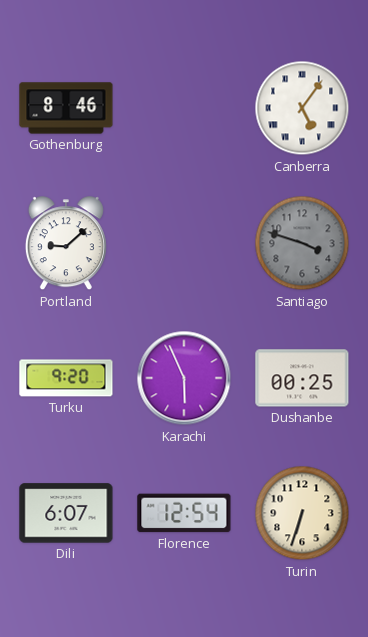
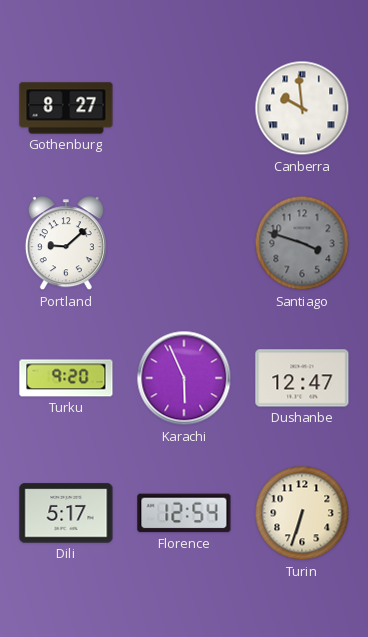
Gothenburg: 8:46 -> 8:27 (66, 108)
Canberra: 5:06 -> 9:59 (302, 108)
Dushanbe: 00:25 -> 12:47 (302, 378)
Dili: 6:07 -> 5:17 (66, 513)
